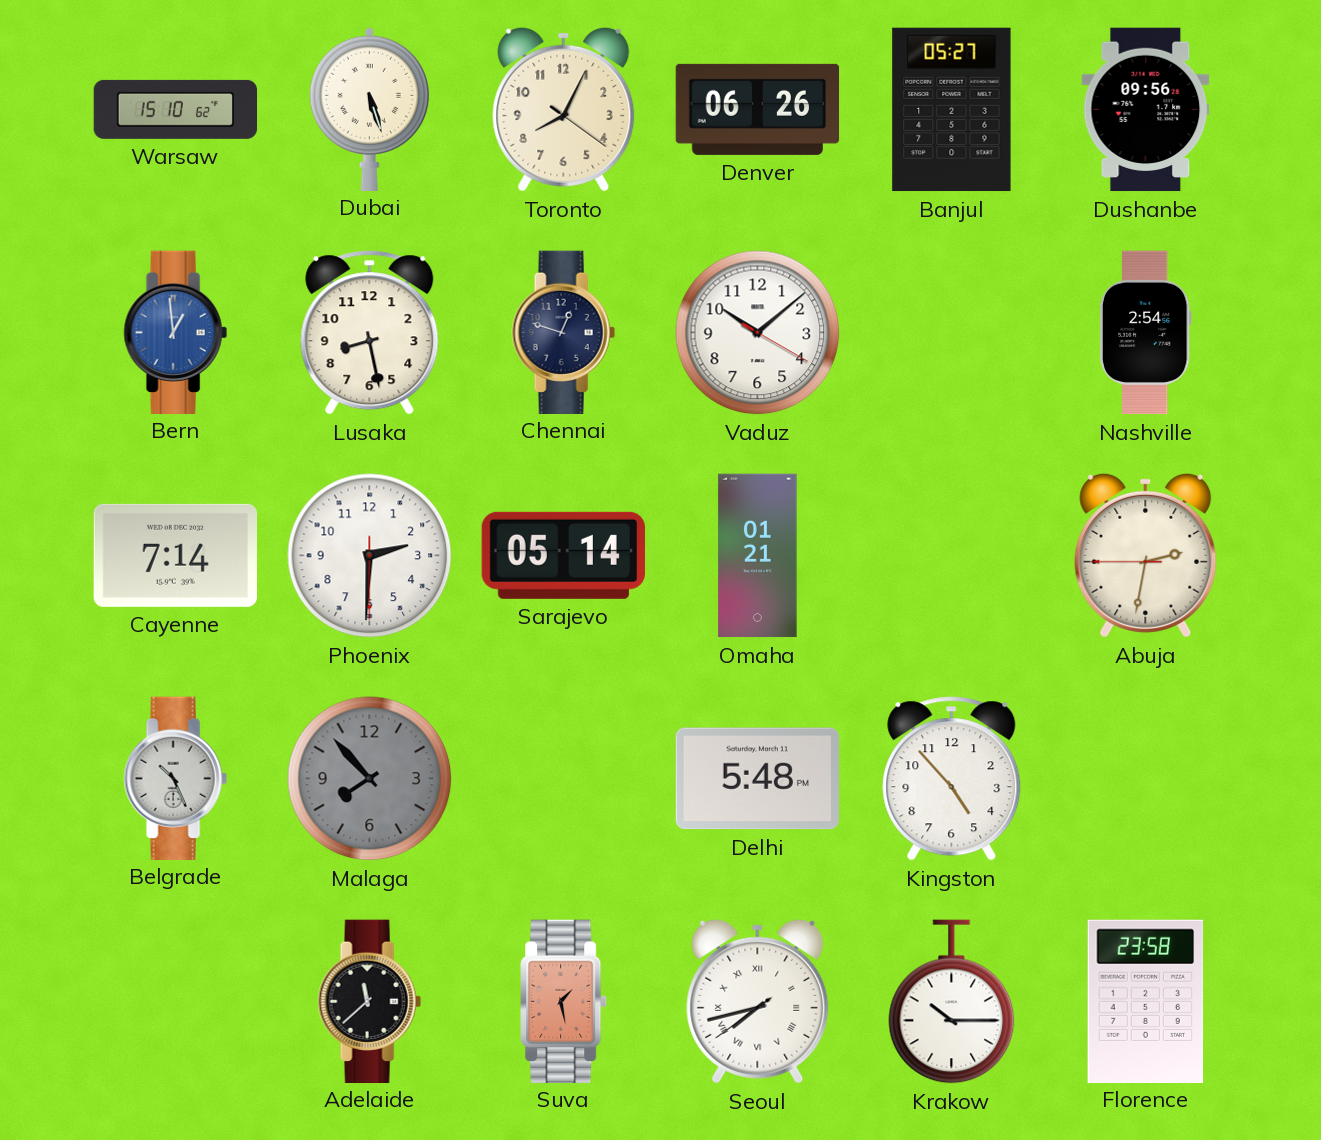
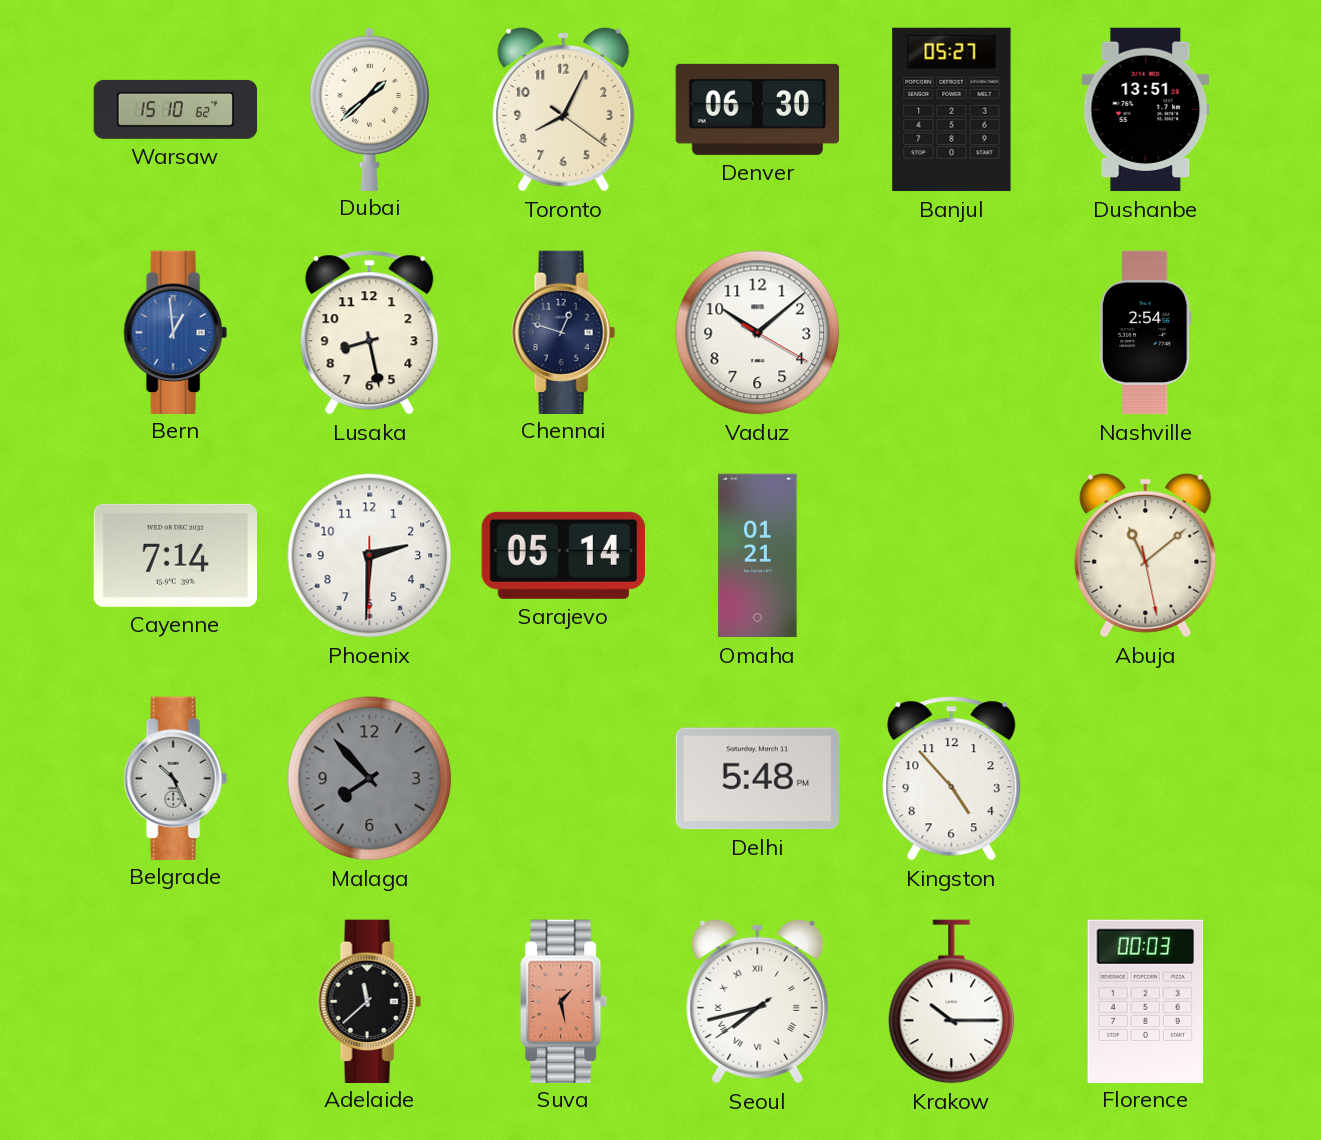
Dubai: 5:27 -> 1:38 (369, 108)
Denver: 06:26 -> 06:30 (758, 109)
Dushanbe: 09:56 -> 13:51 (1146, 110)
Abuja: 2:31 -> 11:08 (1146, 555)
Florence: 23:58 -> 00:03 (1146, 1001)
